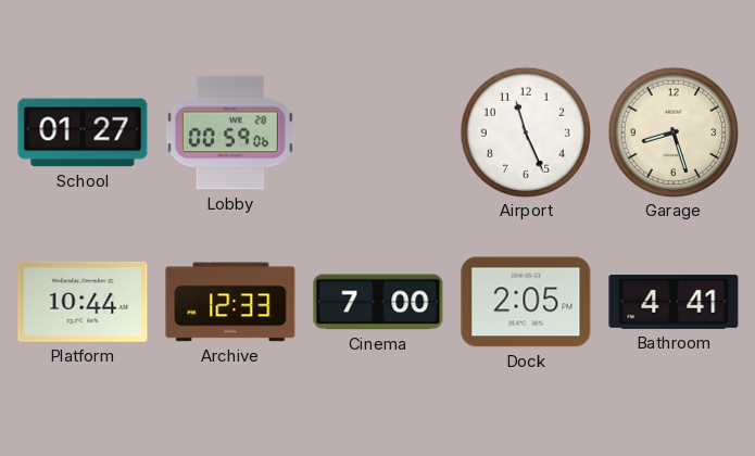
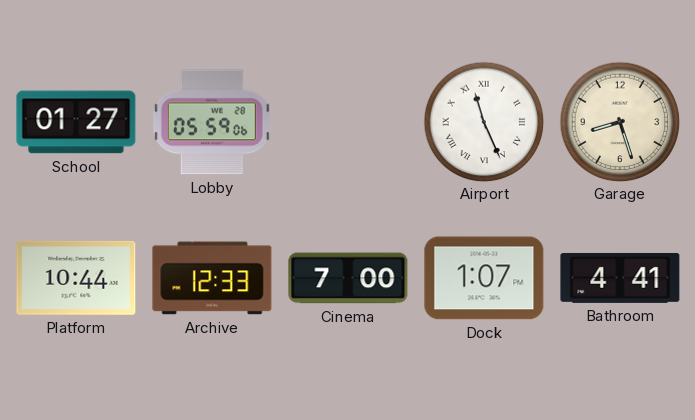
Lobby: 00:59 -> 05:59 (212, 122)
Airport numerals: Arabic -> Roman (484, 122)
Dock: 2:05 -> 1:07 (484, 278)
